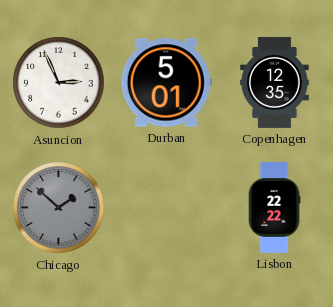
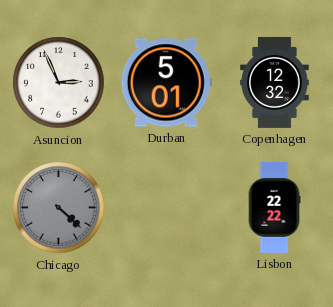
Copenhagen: 12:35 -> 12:32 (275, 82)
Chicago: 1:52 -> 4:22 (59, 208)
